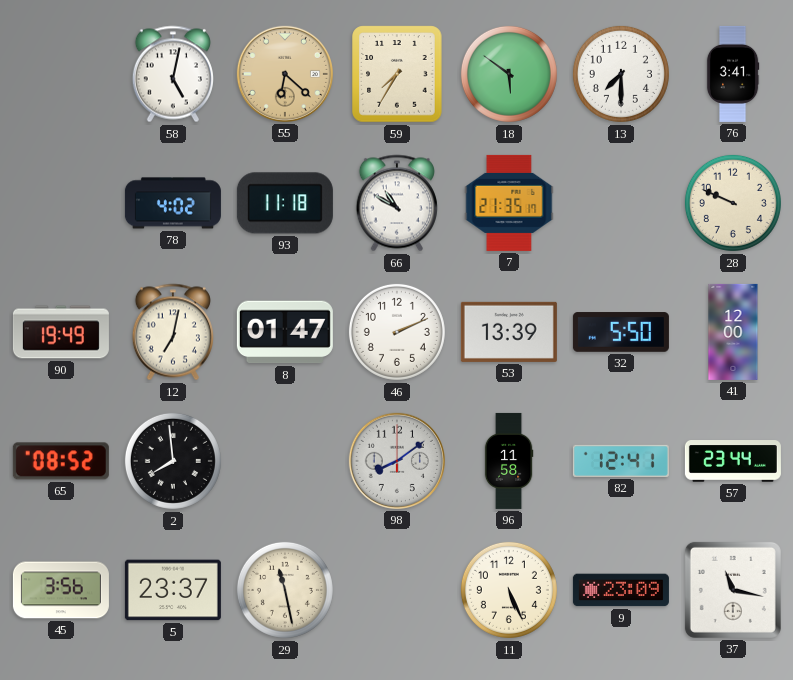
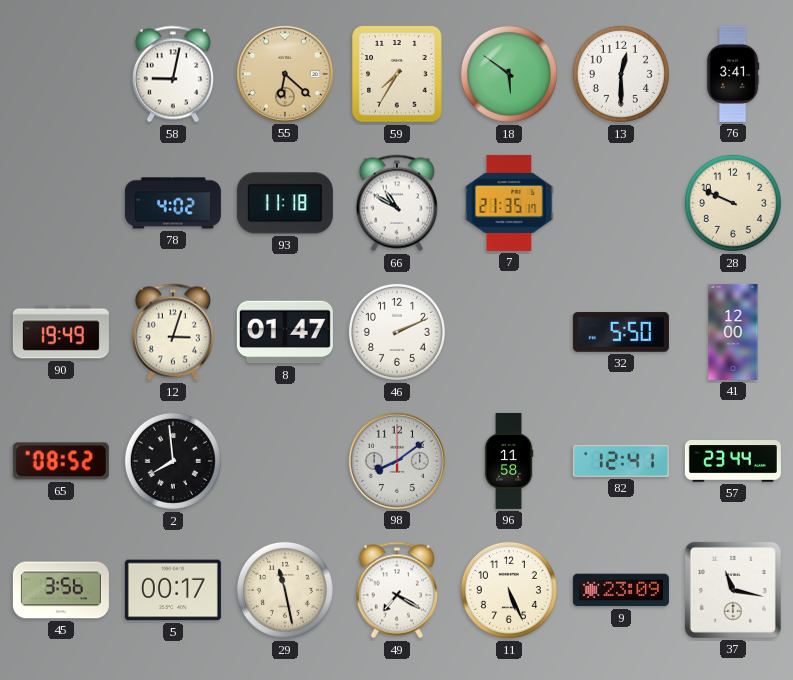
58: 5:02 -> 9:02 (173, 74)
13: 7:30 -> 12:30 (621, 74)
12: 7:02 -> 3:03 (173, 332)
53: 13:39 -> none (509, 332)
5: 23:37 -> 00:17 (173, 590)
49: none -> 7:20 (397, 590)
